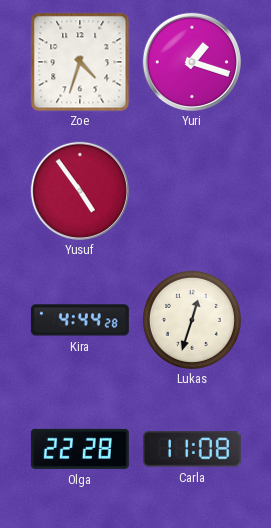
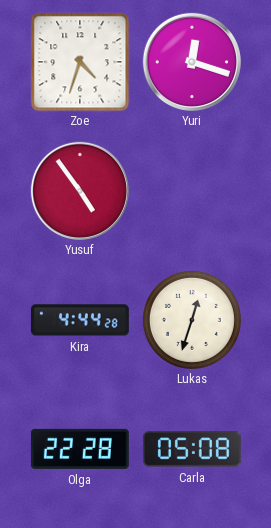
Yuri: 1:18 -> 12:18 (192, 62)
Carla: 11:08 -> 05:08 (192, 449)
